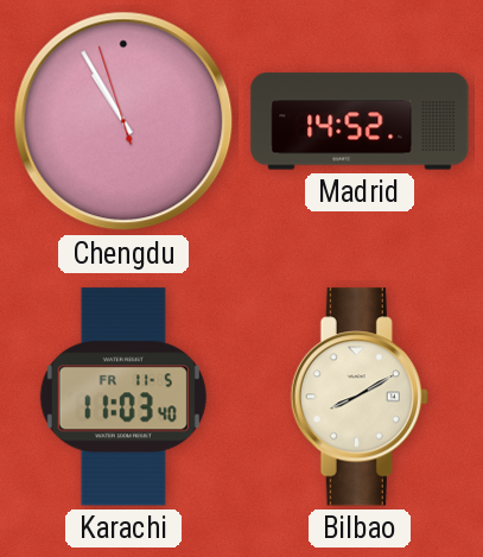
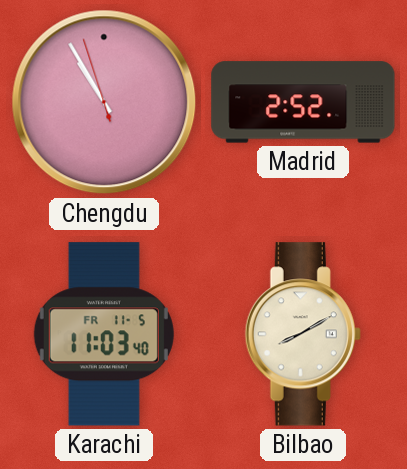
Madrid: 14:52 -> 2:52 (303, 102)
